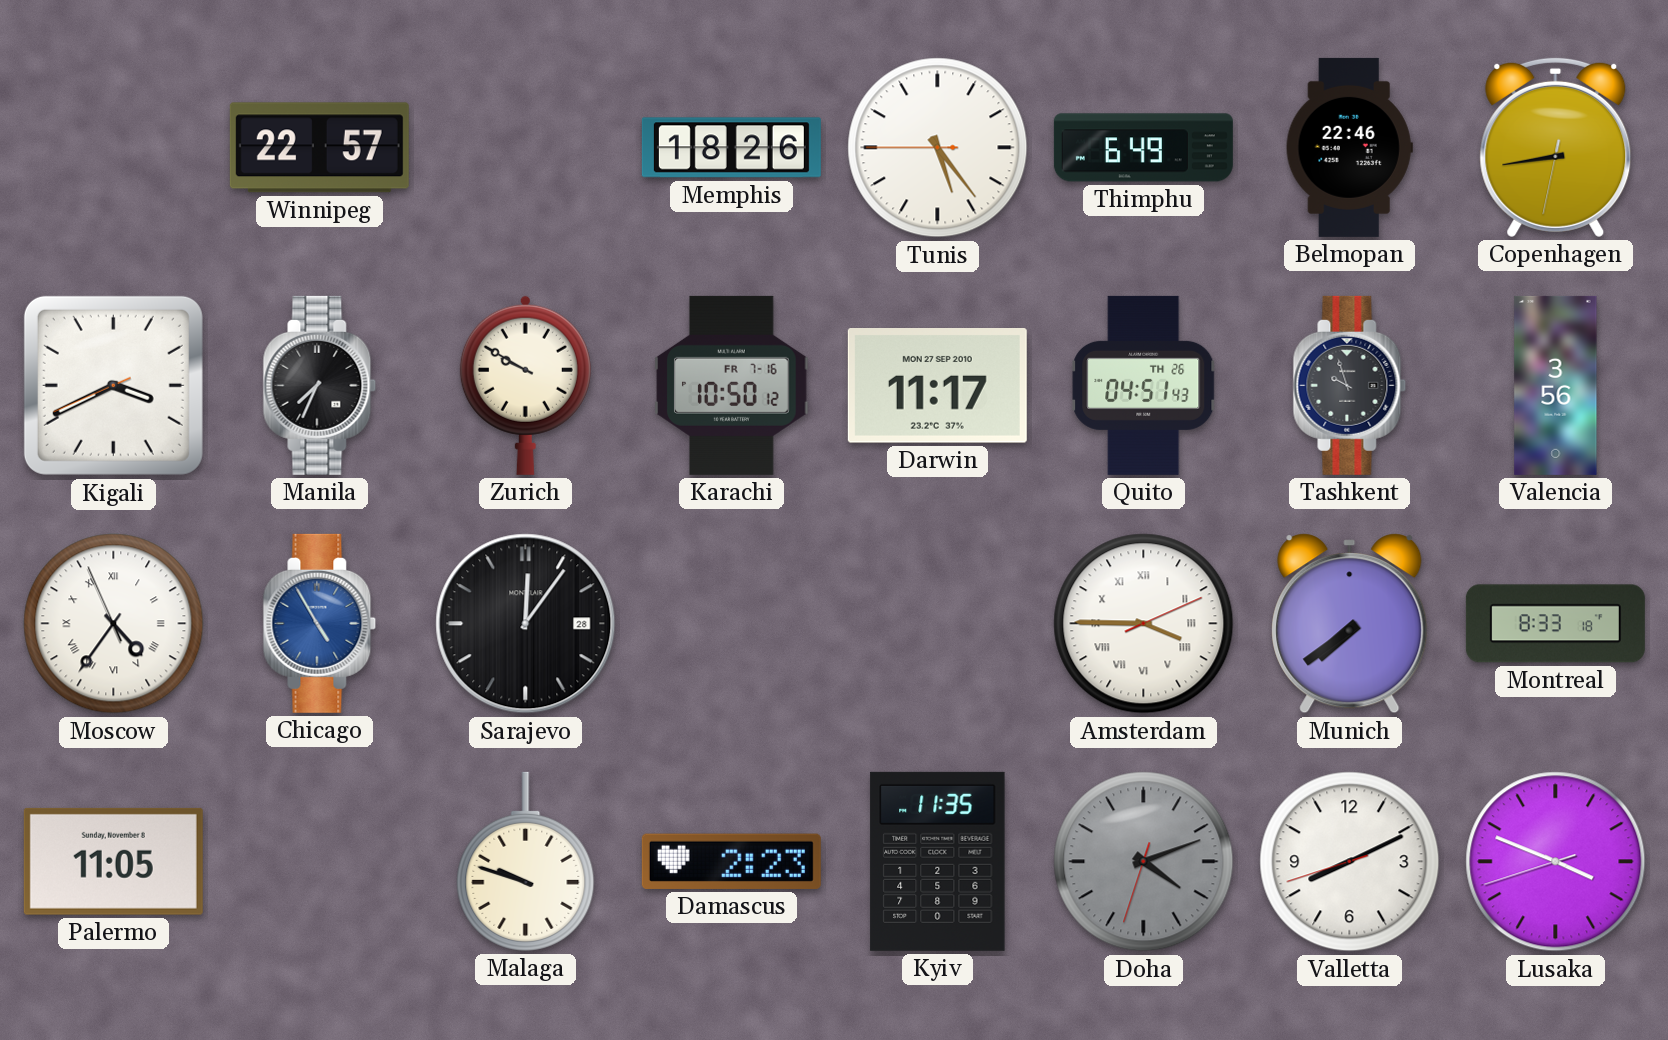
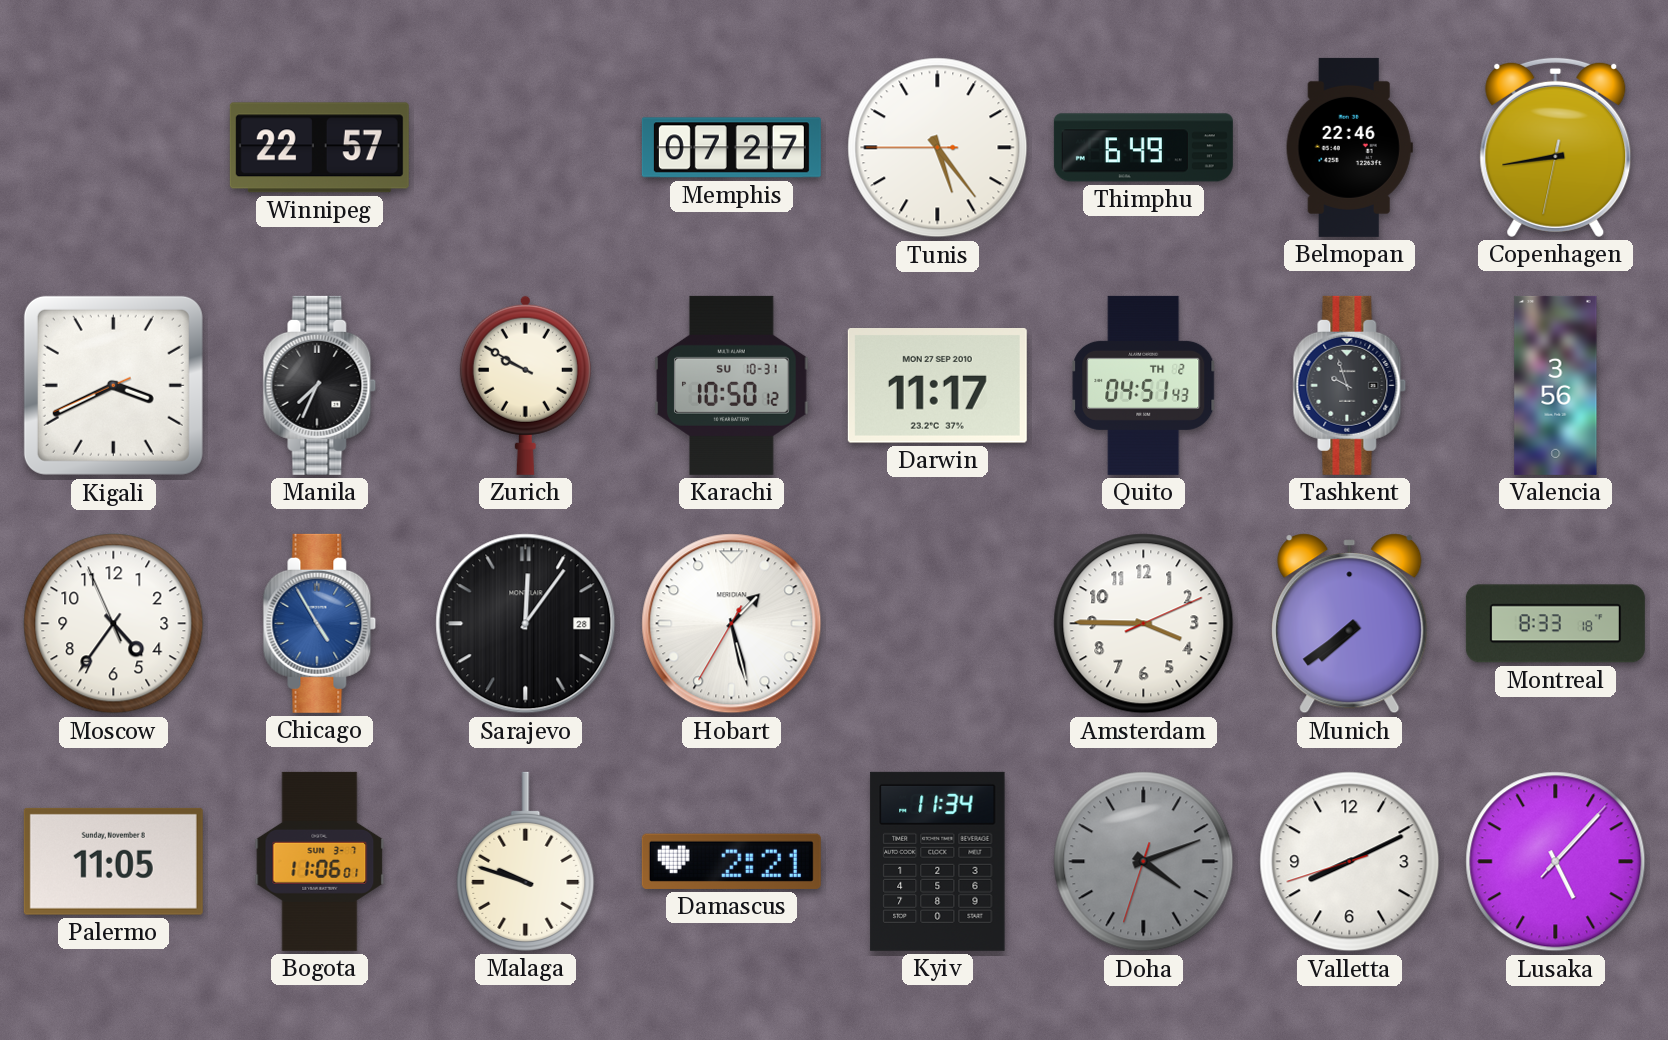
Memphis: 18:26 -> 07:27 (731, 148)
Karachi date: FR 7-16 -> SU 10-31 (732, 385)
Quito date: TH 26 -> TH 2 (1144, 385)
Moscow numerals: Roman -> Arabic (114, 624)
Hobart: none -> 1:27 (732, 624)
Amsterdam numerals: Roman -> Arabic (1144, 624)
Bogota: none -> 11:06 (320, 861)
Damascus: 2:23 -> 2:21 (731, 861)
Kyiv: 11:35 -> 11:34 (938, 861)
Lusaka: 3:48 -> 5:07 (1556, 862)
